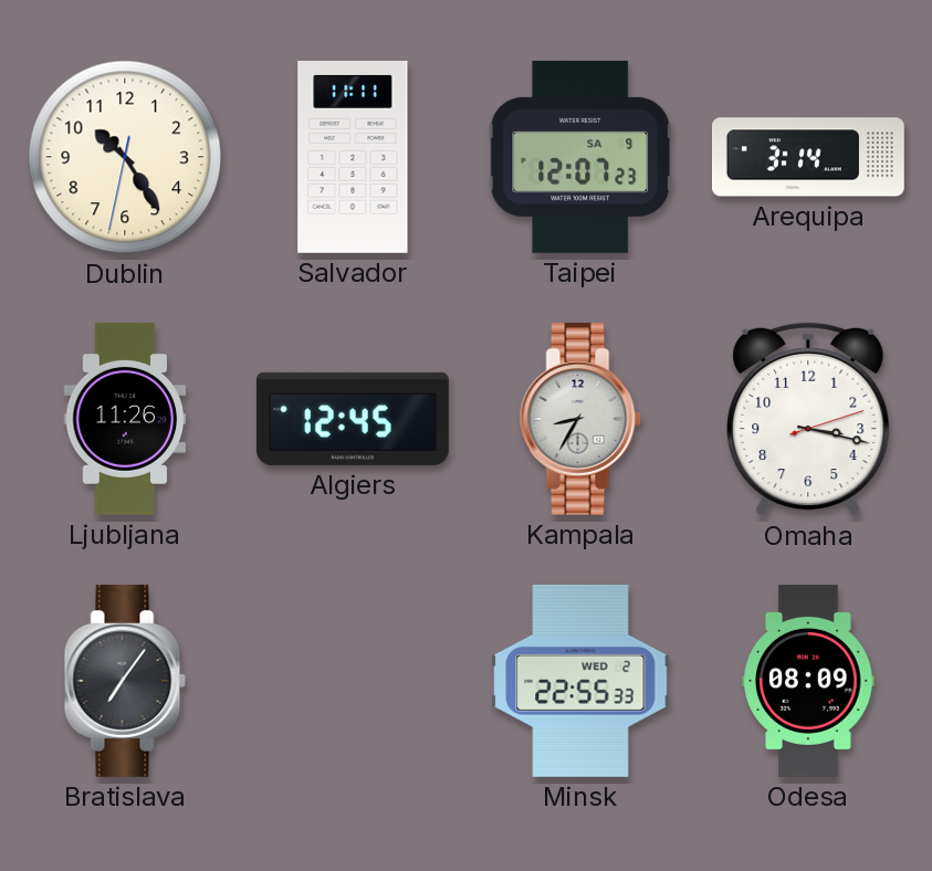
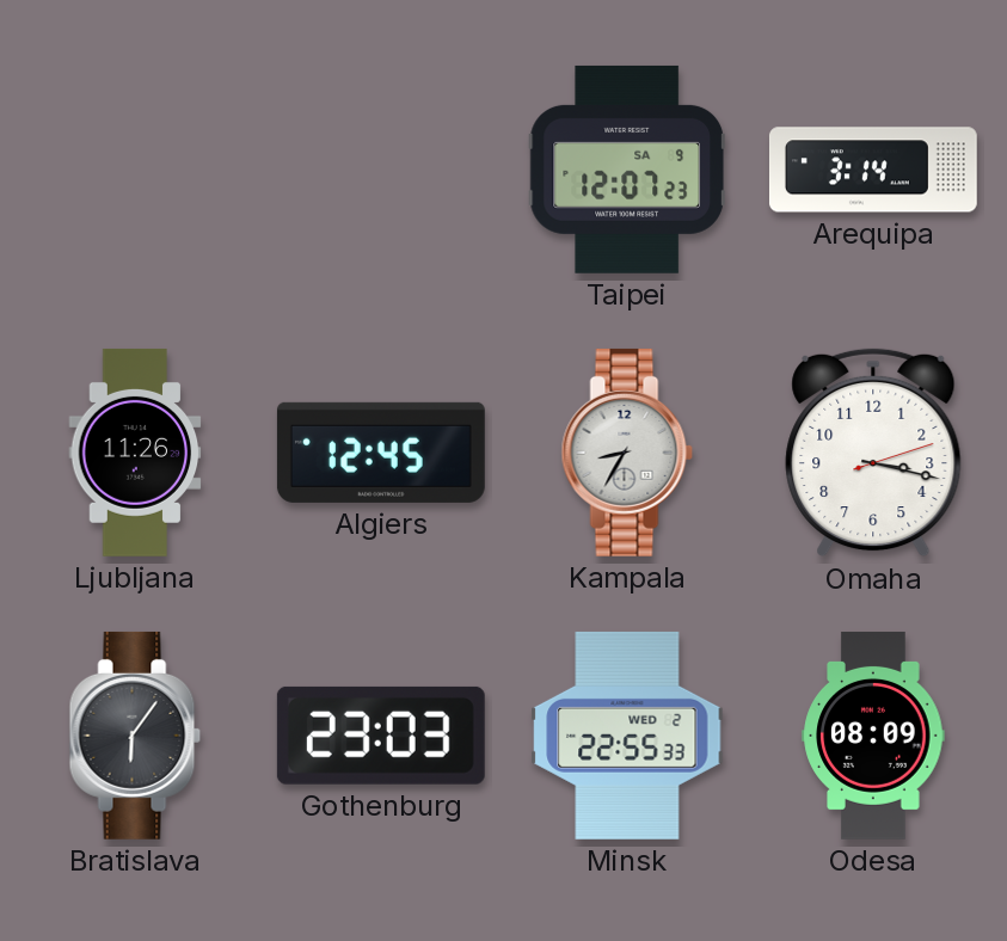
Dublin: 10:24 -> none (125, 157)
Salvador: 11:11 -> none (353, 157)
Bratislava: 7:06 -> 6:06 (135, 736)
Gothenburg: none -> 23:03 (381, 736)
